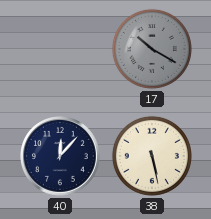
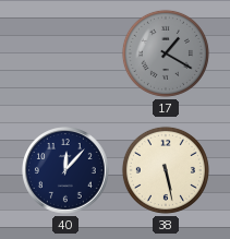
17: 10:20 -> 1:20 (166, 53)
